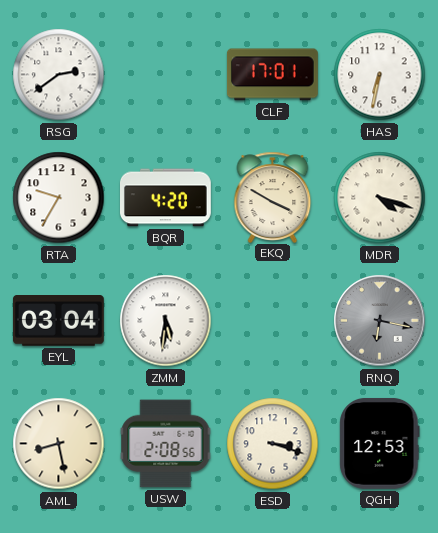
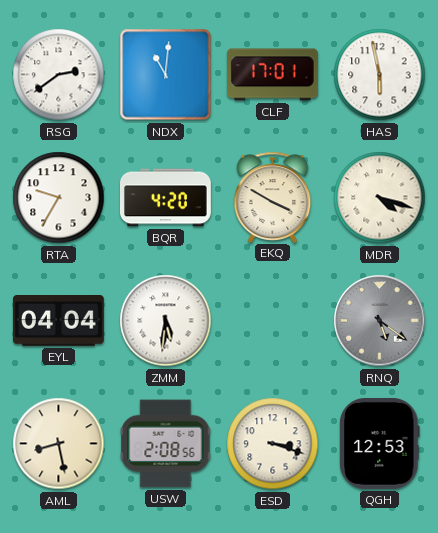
NDX: none -> 11:01 (166, 75)
HAS: 6:32 -> 5:58 (380, 75)
EYL: 03:04 -> 04:04 (58, 321)
RNQ: 6:17 -> 5:21 (380, 321)
